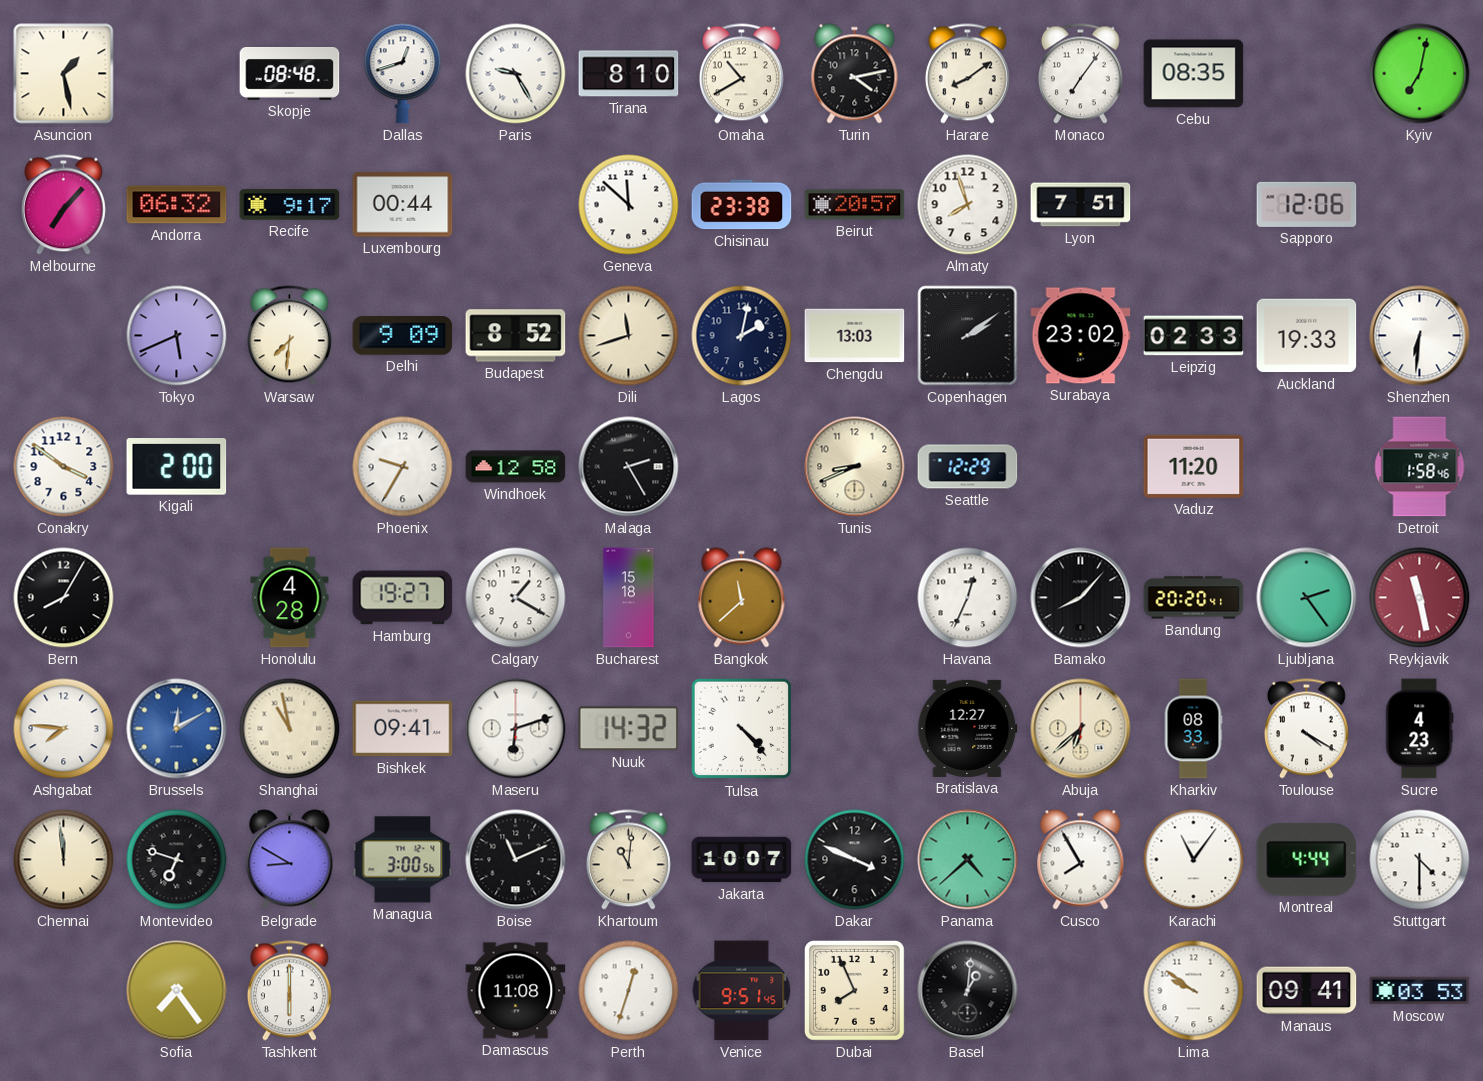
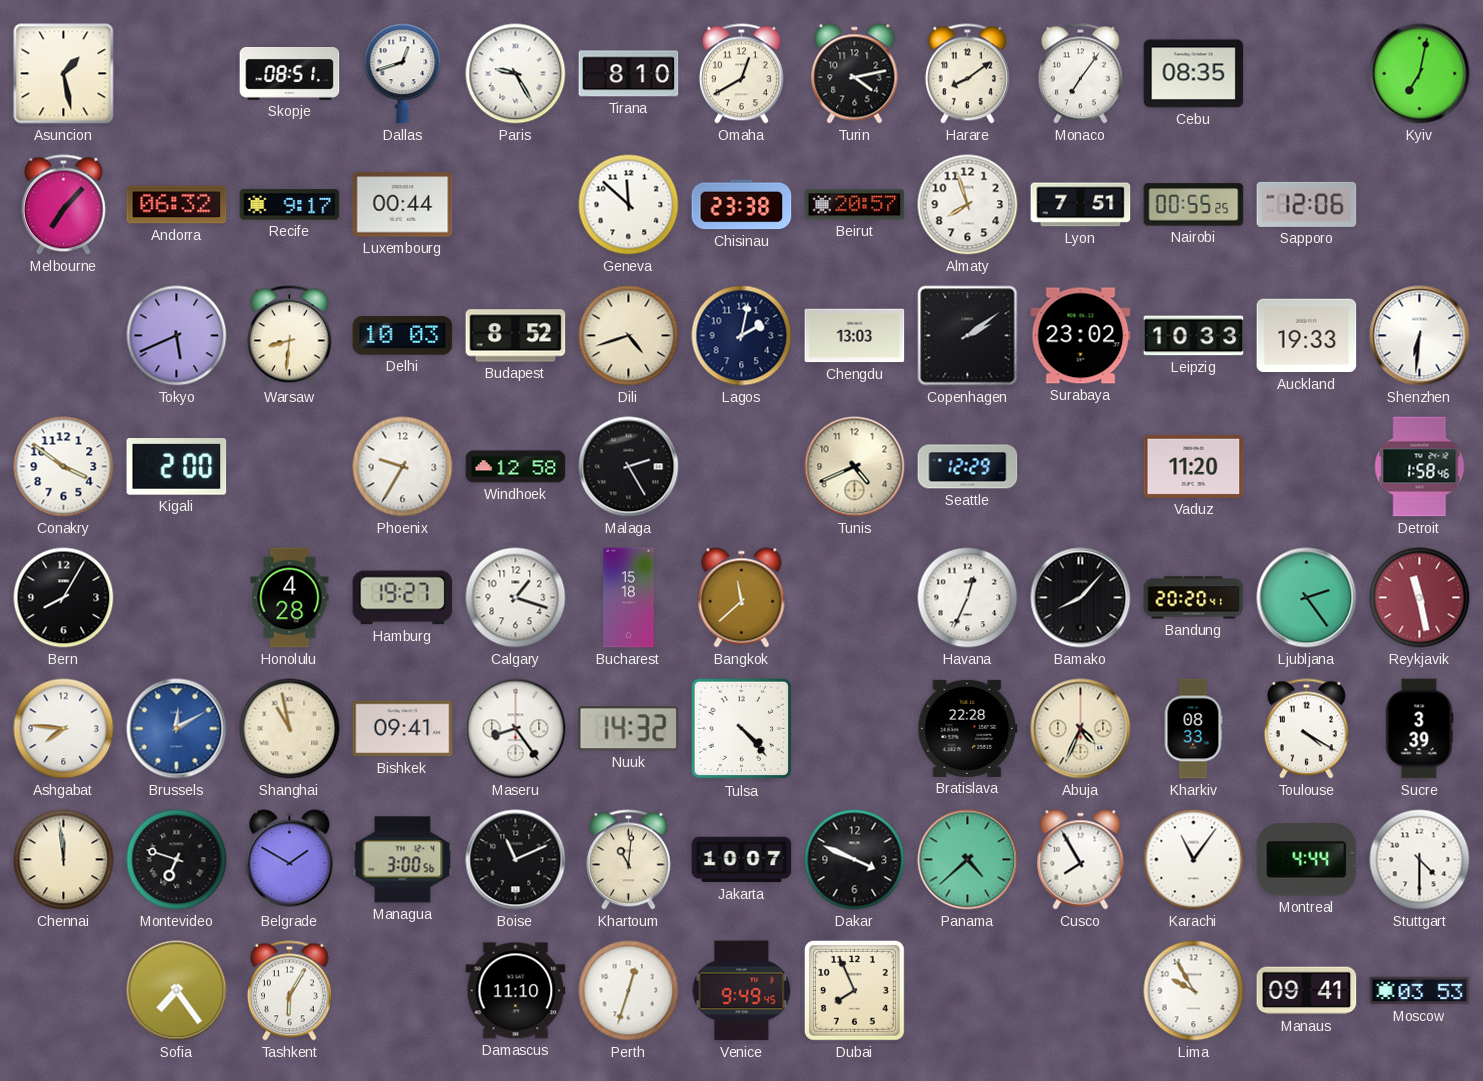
Skopje: 08:48 -> 08:51 (290, 74)
Omaha: 10:40 -> 12:40 (741, 74)
Nairobi: none -> 00:55 (1194, 205)
Warsaw: 7:31 -> 8:31 (289, 336)
Delhi: 9:09 -> 10:03 (403, 336)
Dili: 11:42 -> 4:42 (629, 336)
Leipzig: 02:33 -> 10:33 (1194, 336)
Tunis: 8:41 -> 4:41 (855, 467)
Calgary: 1:20 -> 1:18 (516, 598)
Maseru: 6:12 -> 8:24 (516, 729)
Bratislava: 12:27 -> 22:28 (968, 728)
Abuja: 6:38 -> 4:34 (1081, 729)
Sucre: 4:23 -> 3:39 (1420, 729)
Belgrade: 8:50 -> 1:50 (290, 860)
Tashkent: 6:00 -> 6:05 (289, 991)
Damascus: 11:08 -> 11:10 (516, 991)
Venice: 9:51 -> 9:49 (742, 991)
Basel: 1:01 -> none (968, 991)
Lima: 9:51 -> 9:55 (1194, 991)
